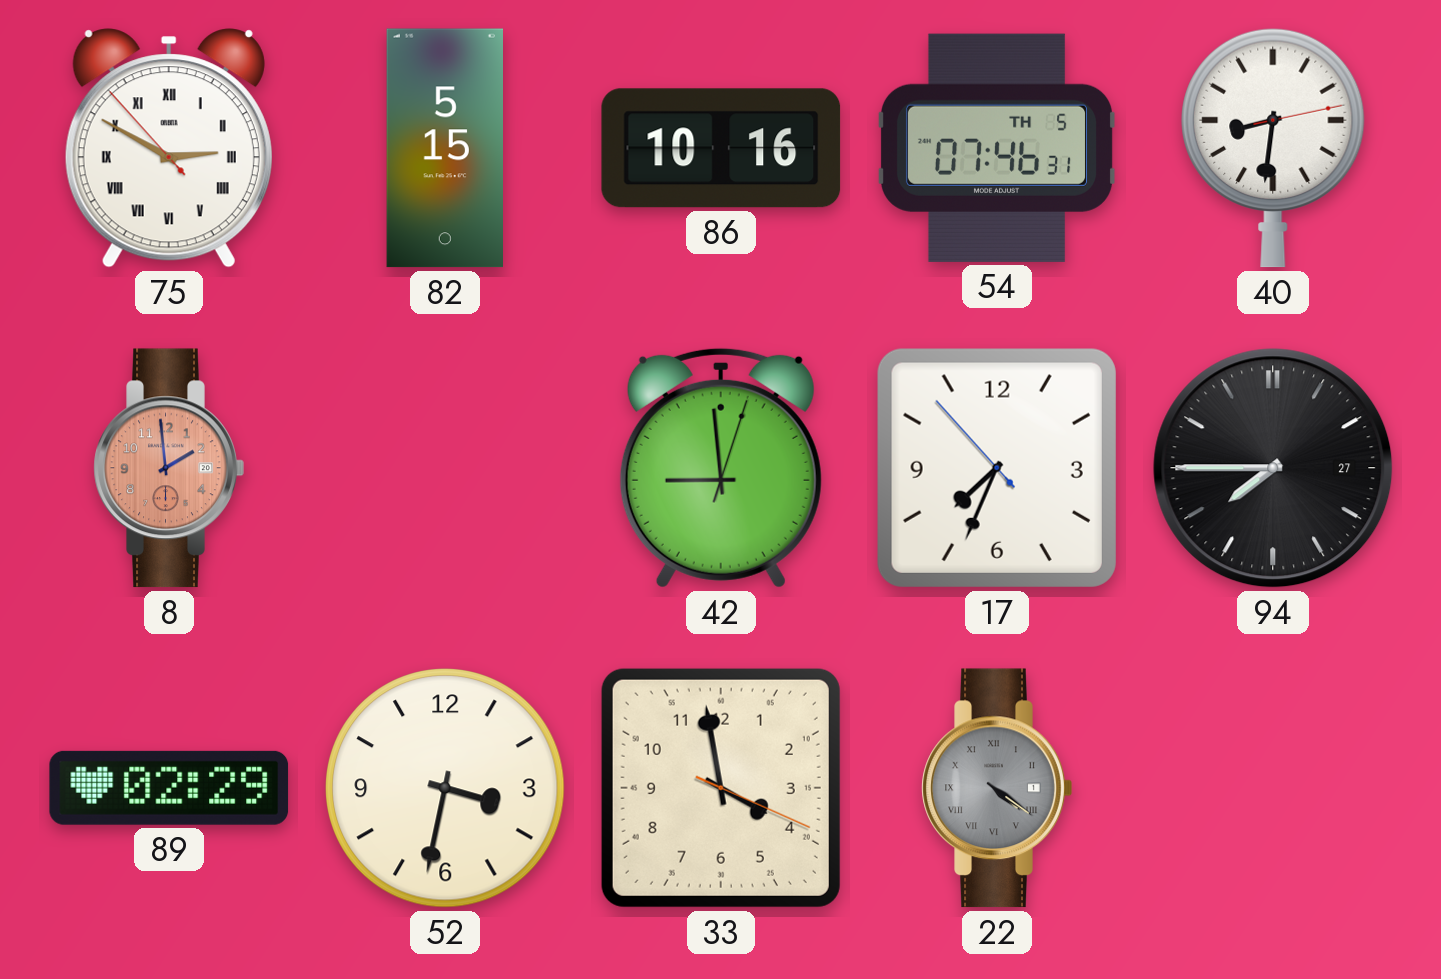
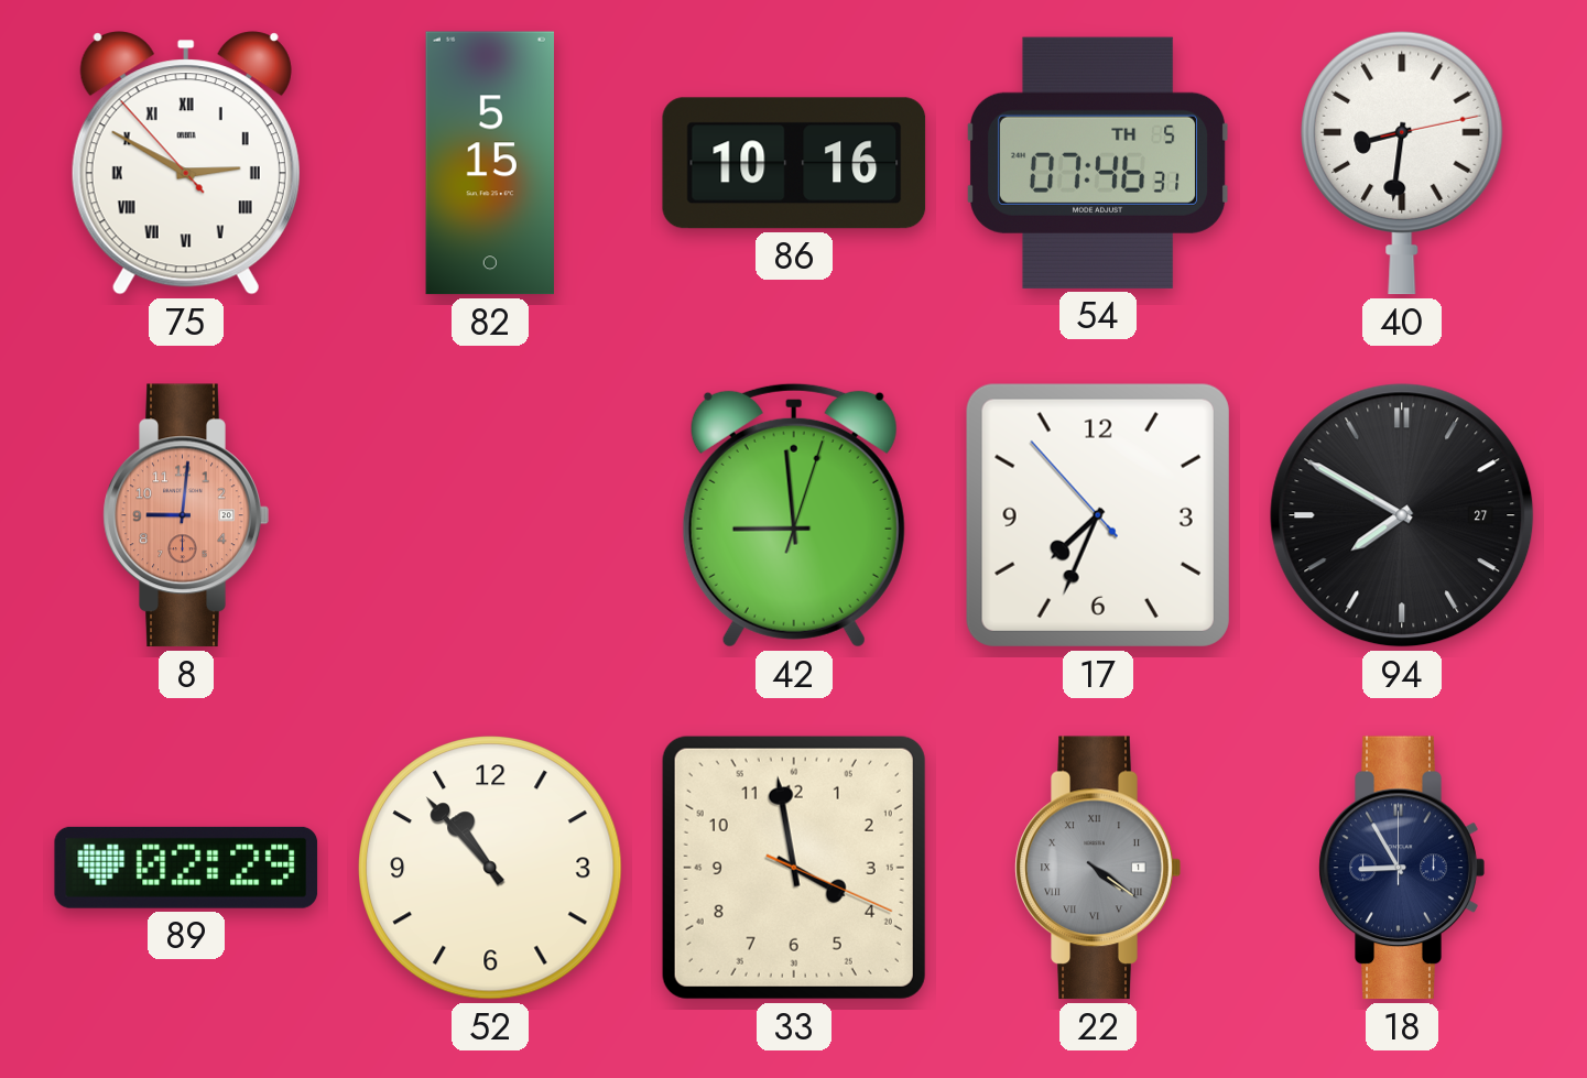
8: 1:59 -> 9:01 (186, 515)
94: 7:45 -> 7:50 (1402, 515)
52: 3:32 -> 10:53 (490, 868)
18: none -> 8:55 (1402, 868)
